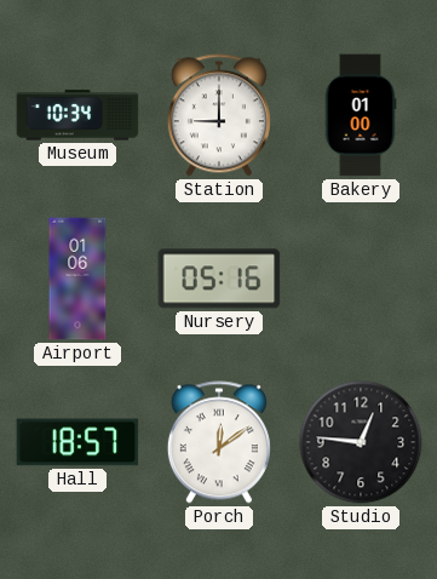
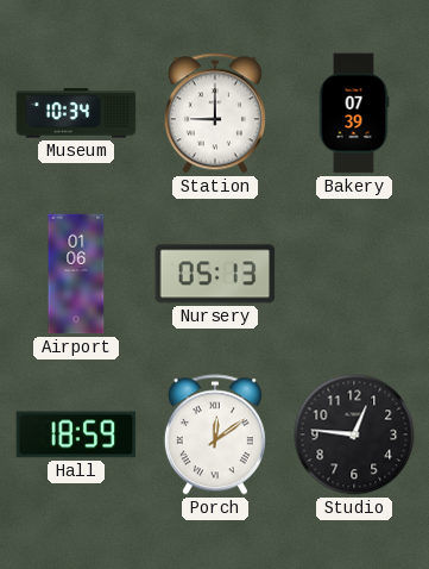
Bakery: 01:00 -> 07:39 (354, 113)
Nursery: 05:16 -> 05:13 (215, 274)
Hall: 18:57 -> 18:59 (76, 434)
